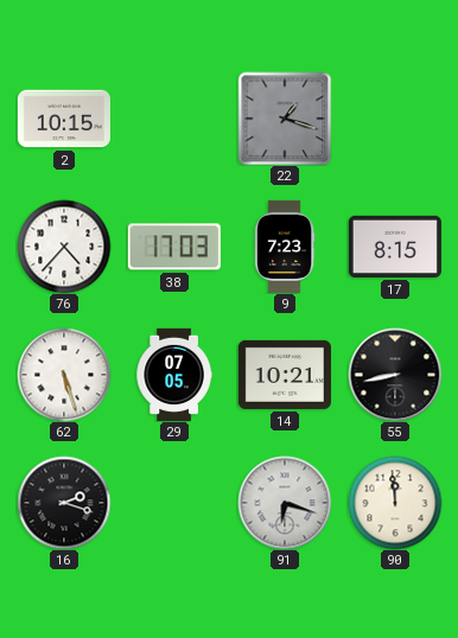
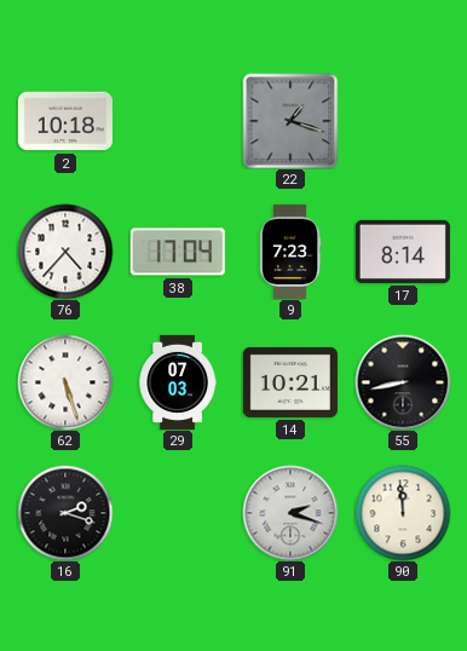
2: 10:15 -> 10:18 (65, 121)
38: 17:03 -> 17:04 (178, 252)
17: 8:15 -> 8:14 (403, 252)
29: 07:05 -> 07:03 (178, 381)
91: 6:18 -> 2:18 (290, 513)
